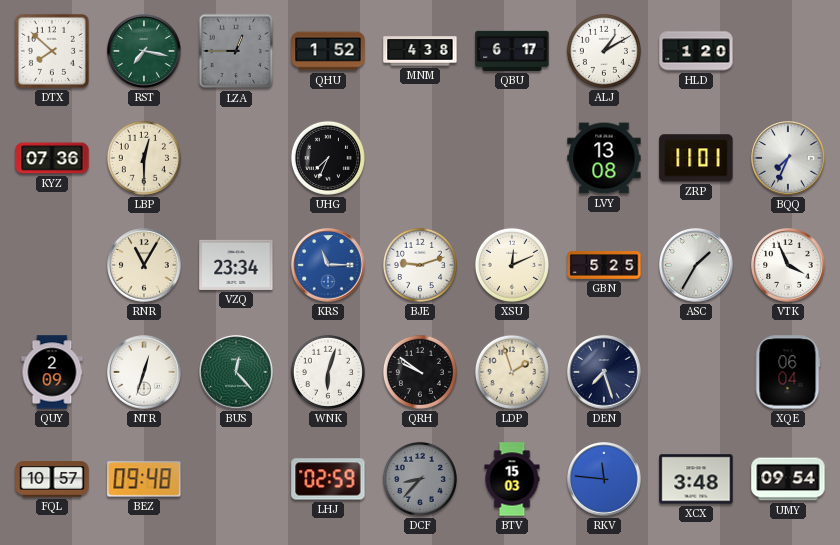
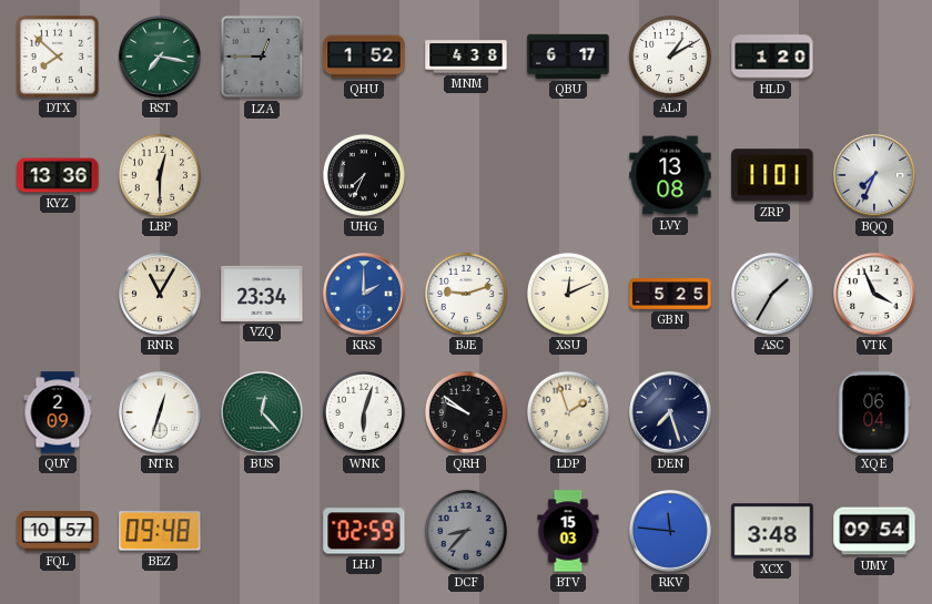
KYZ: 07:36 -> 13:36 (58, 175)
KRS: 11:15 -> 2:00 (364, 294)
